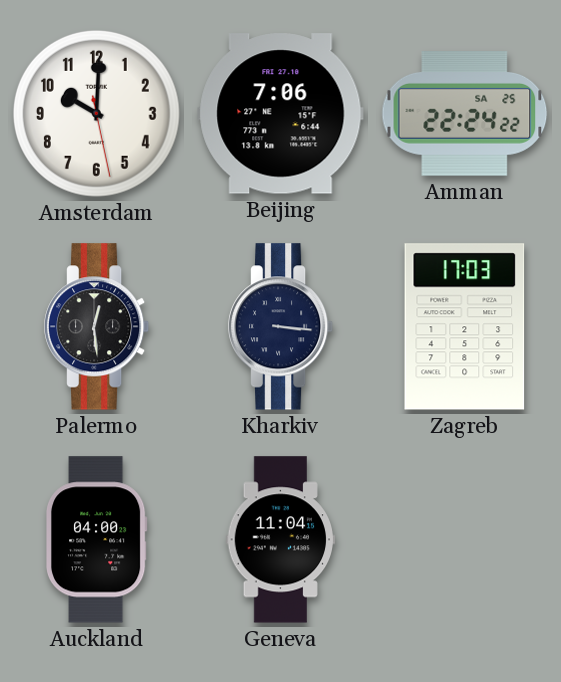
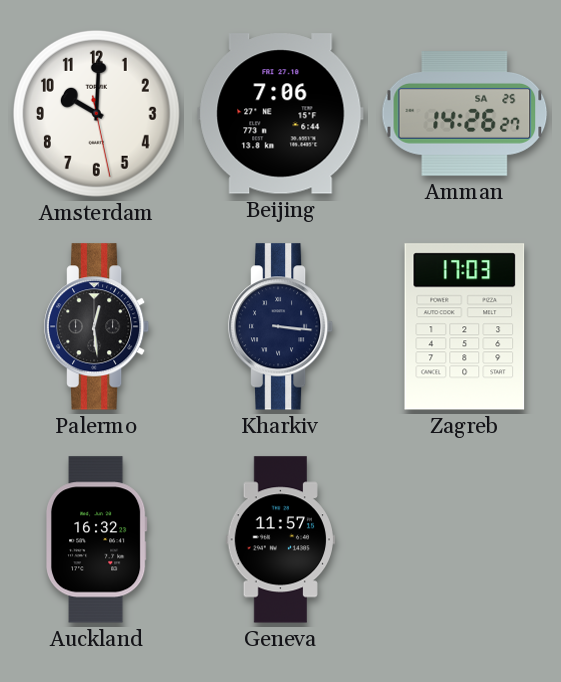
Amman: 22:24 -> 14:26 (465, 114)
Auckland: 04:00 -> 16:32 (96, 540)
Geneva: 11:04 -> 11:57 (281, 540)
